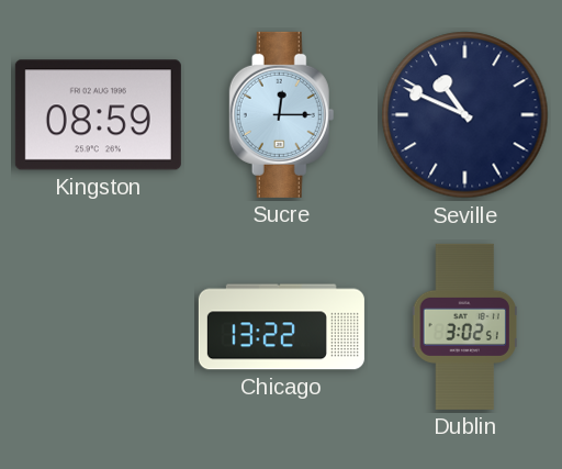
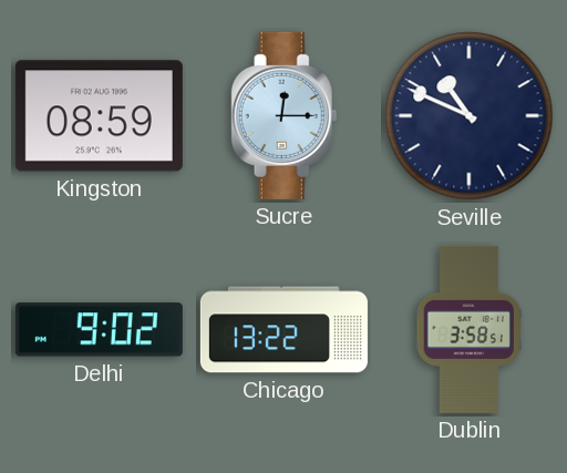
Delhi: none -> 9:02 (99, 330)
Dublin: 3:02 -> 3:58 (468, 329)
